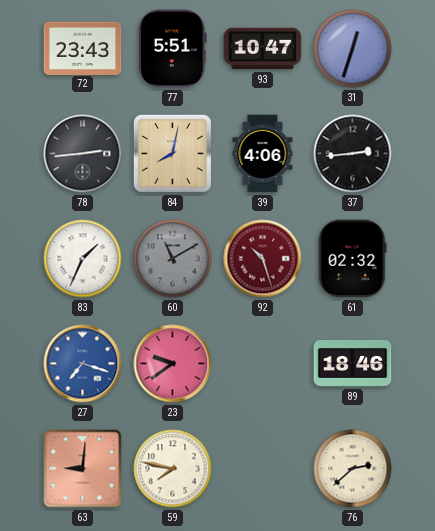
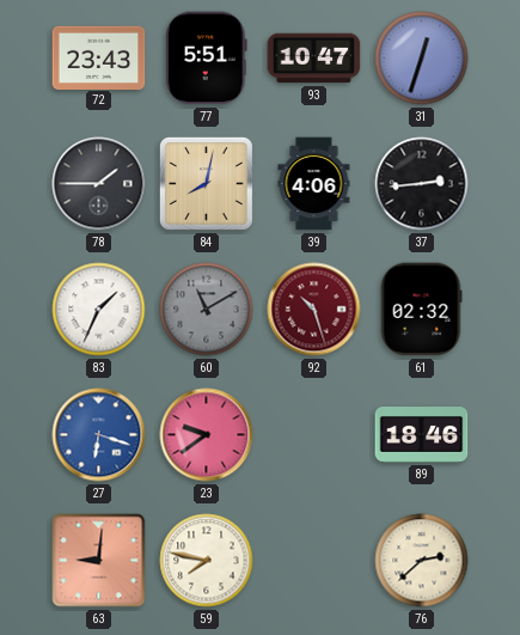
78: 2:44 -> 1:45 (99, 184)
27: 7:18 -> 6:18 (99, 435)
